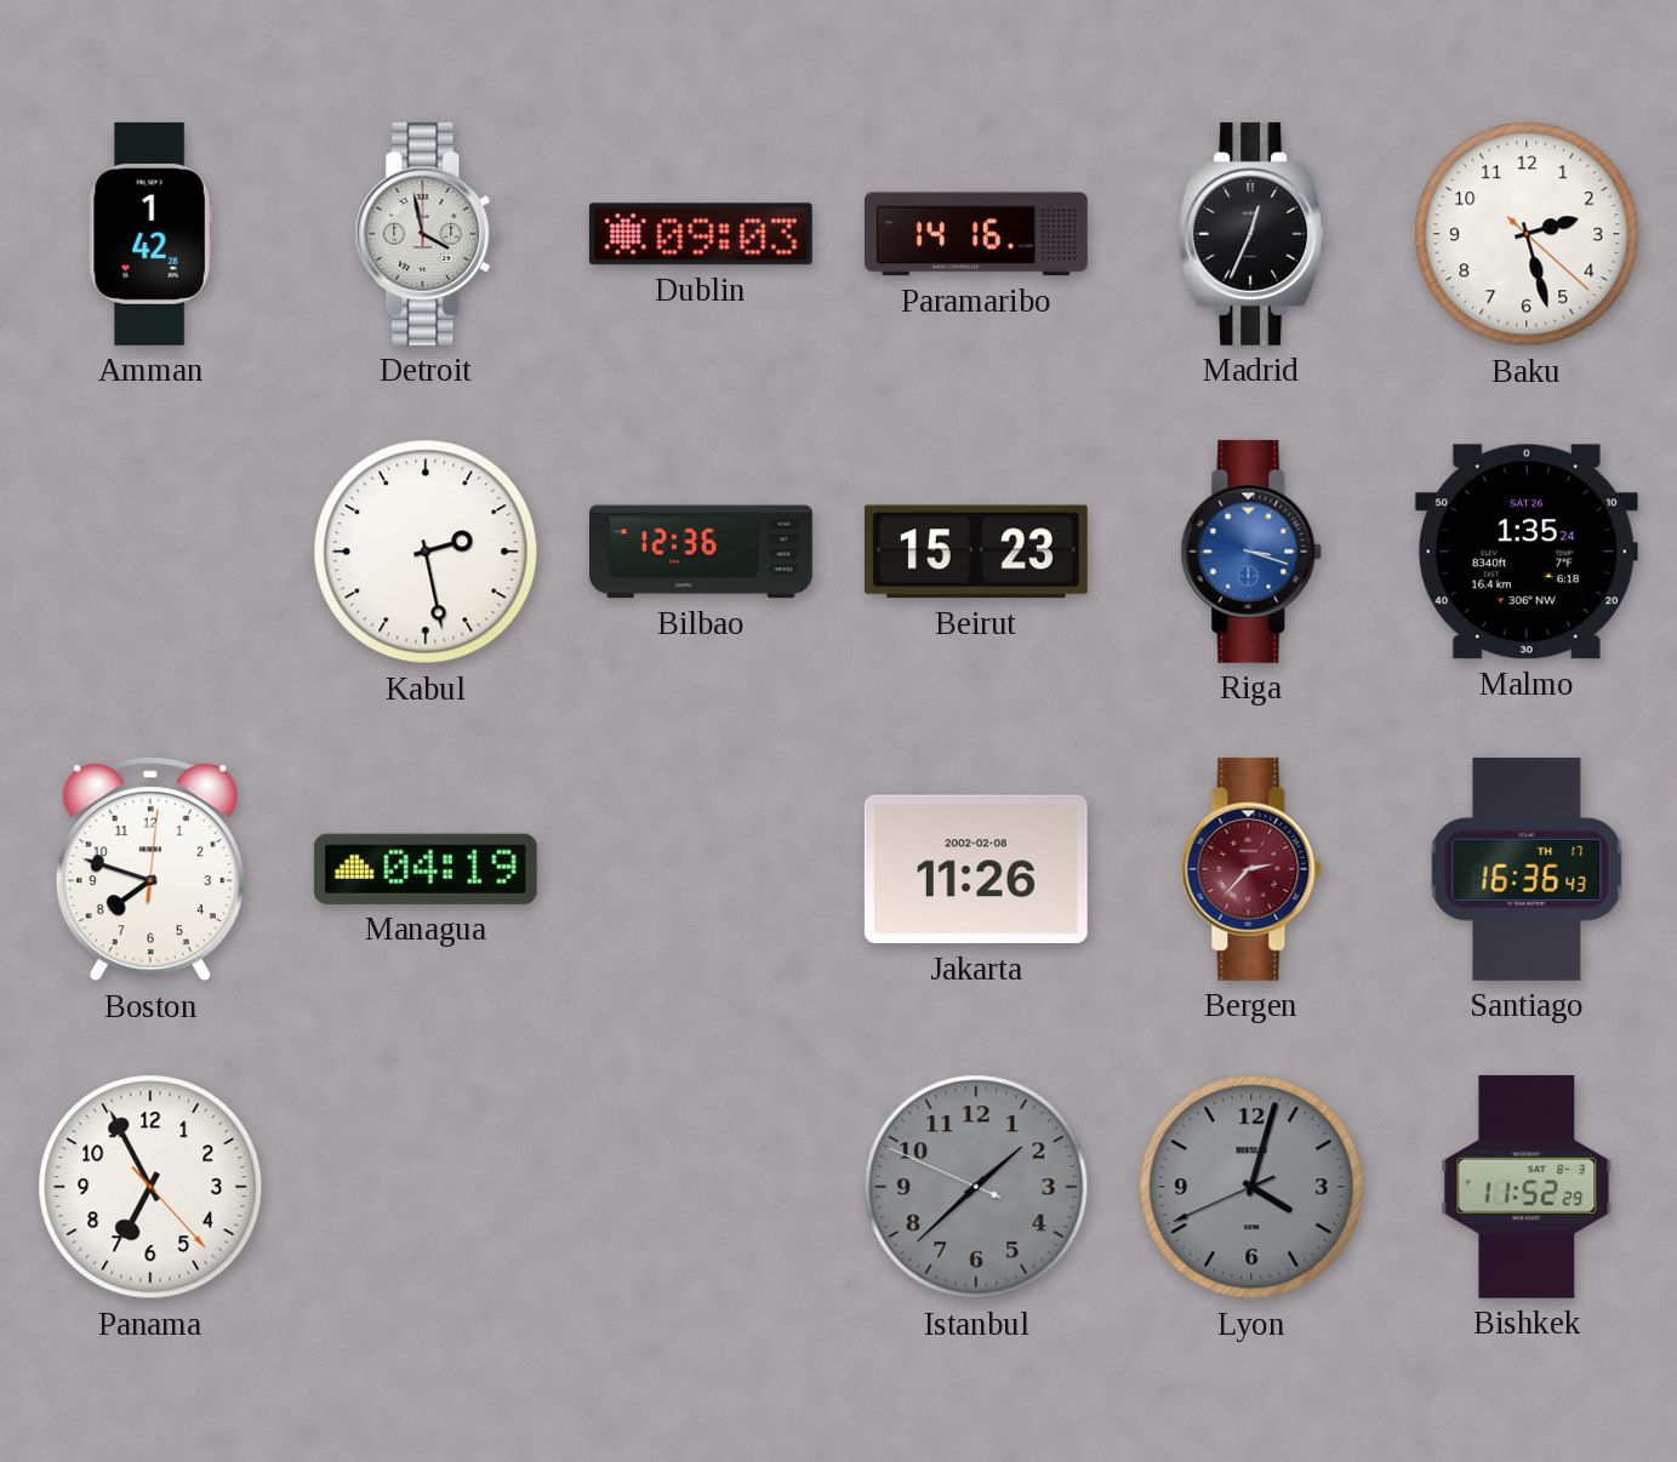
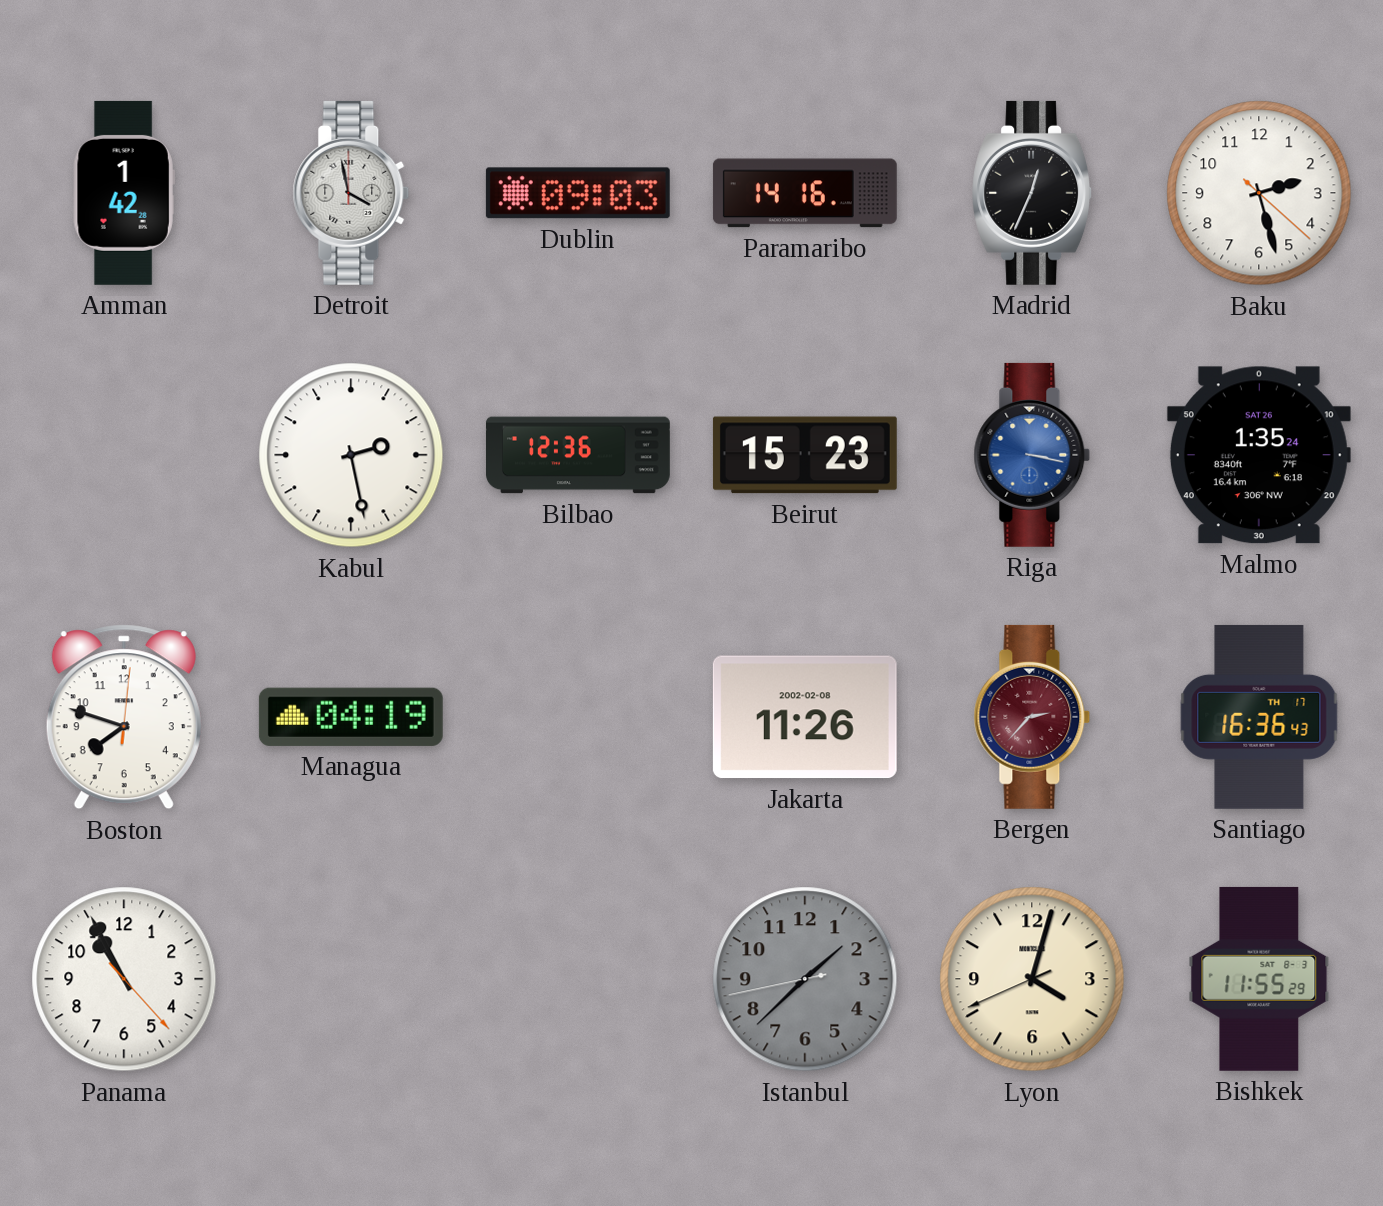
Riga: 3:18 -> 3:17 (1032, 455)
Panama: 6:55 -> 10:55 (124, 979)
Istanbul: 1:37:49 -> 1:37:43 (805, 979)
Lyon dial: grey -> cream (1032, 979)
Bishkek: 11:52 -> 11:55 (1259, 979)
